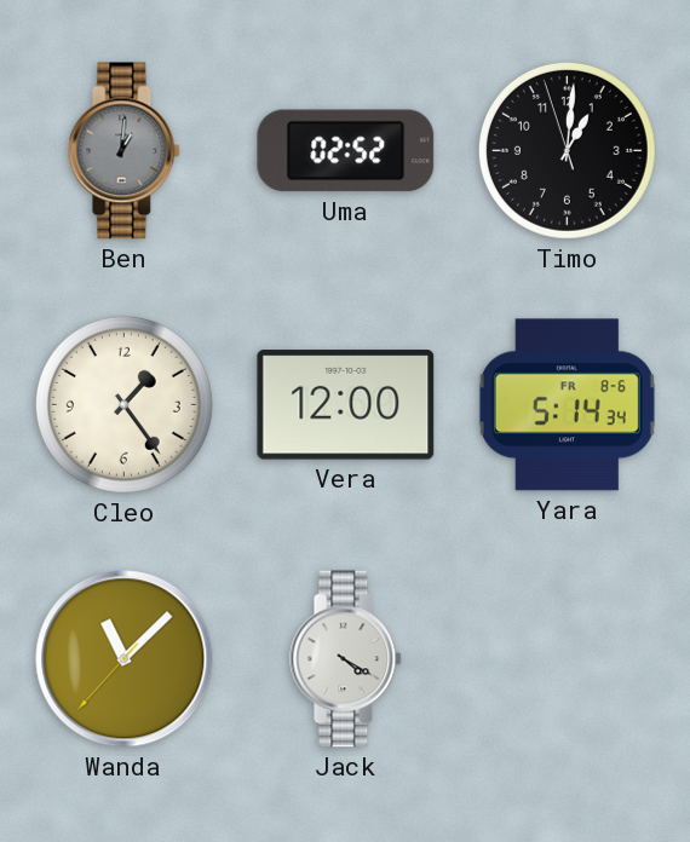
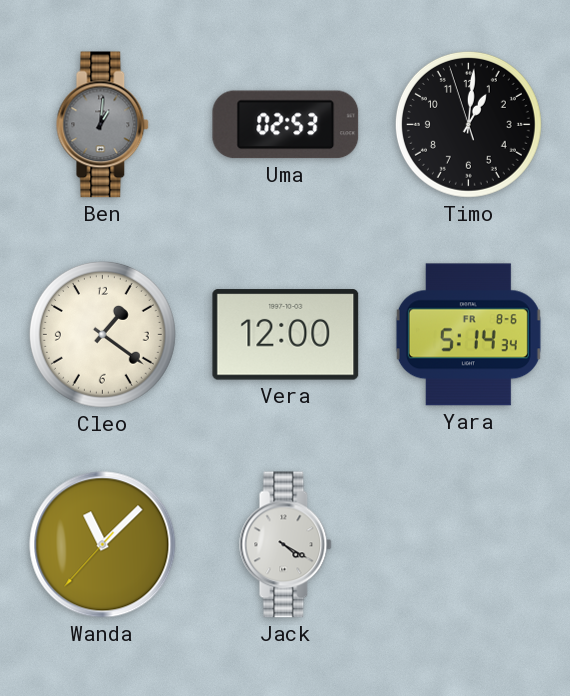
Uma: 02:52 -> 02:53 (286, 125)
Cleo: 1:24 -> 1:21 (102, 334)
